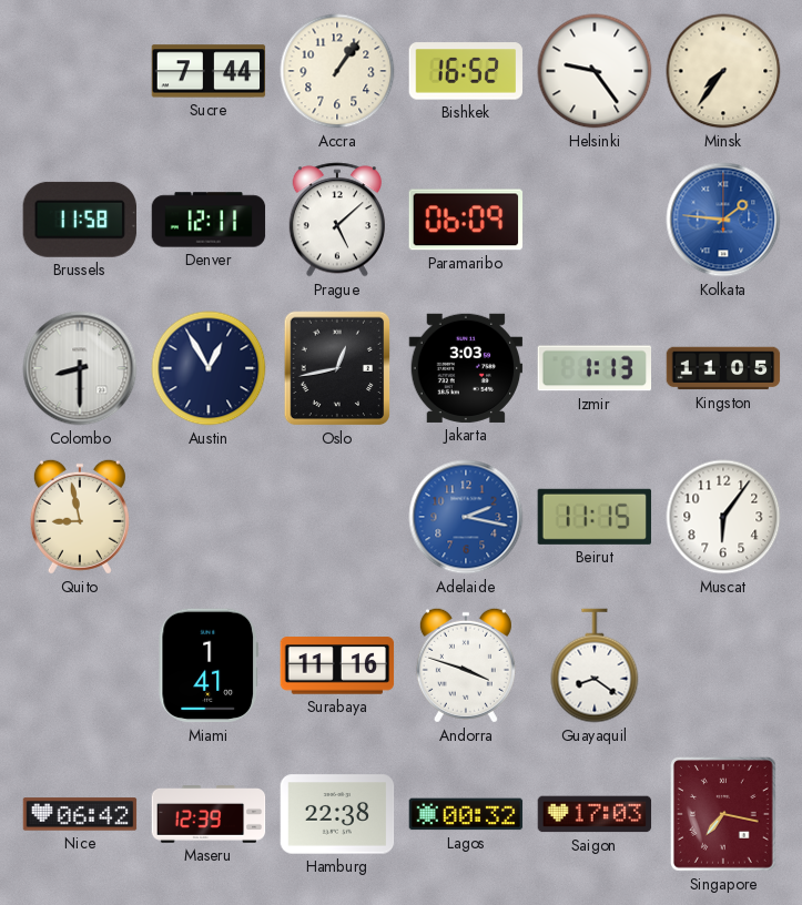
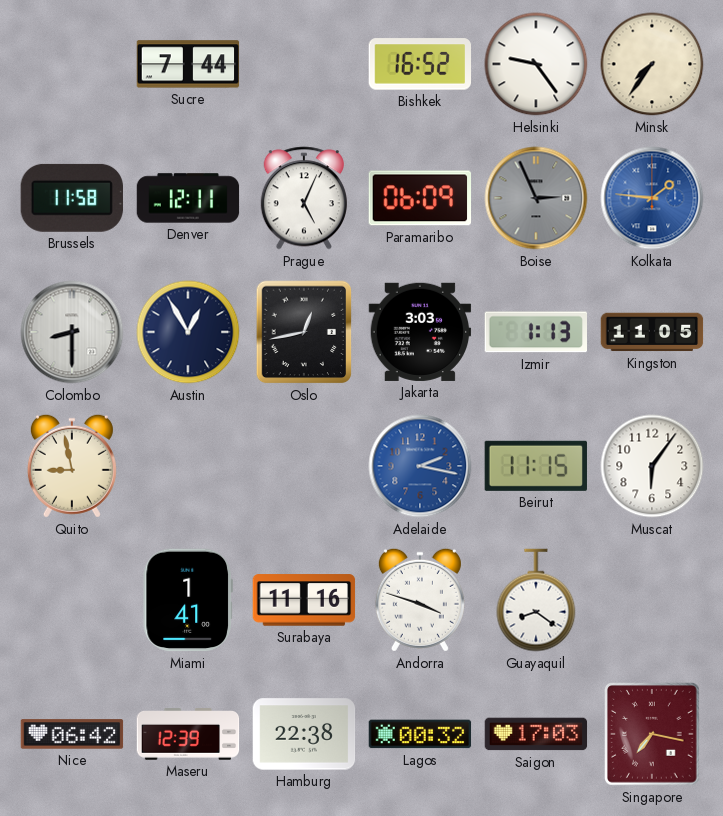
Accra: 1:06 -> none (337, 71)
Prague: 5:08 -> 5:04 (304, 198)
Boise: none -> 2:56 (536, 198)
